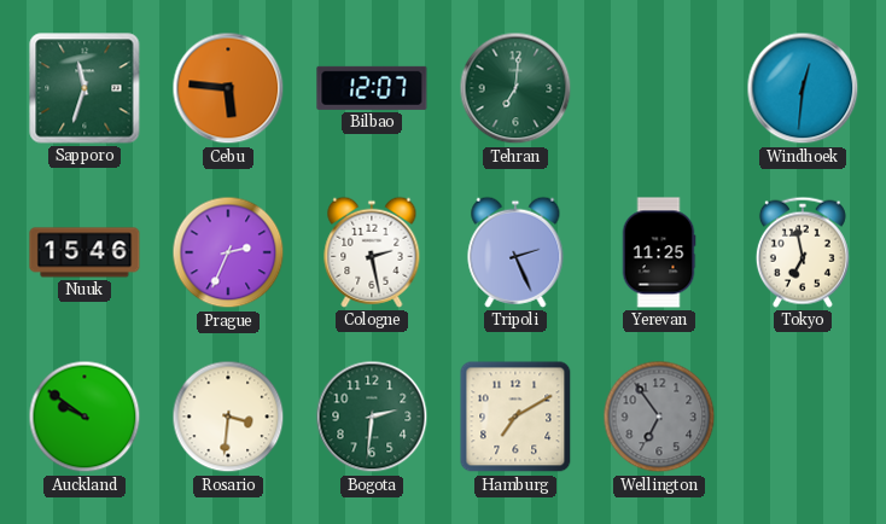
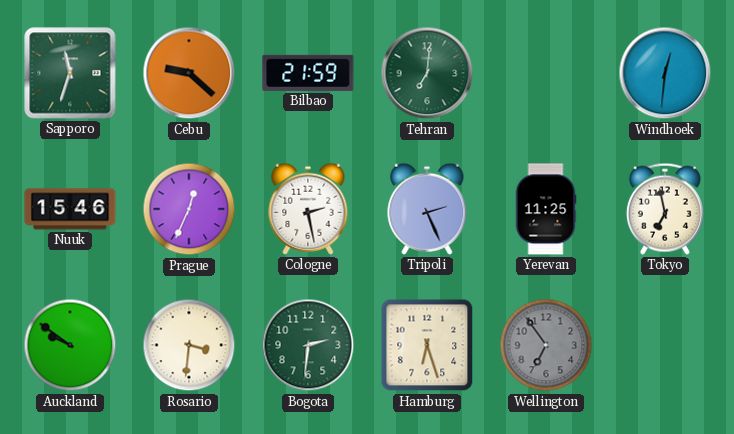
Cebu: 5:46 -> 9:22 (189, 73)
Bilbao: 12:07 -> 21:59 (308, 73)
Prague: 2:34 -> 12:34 (189, 209)
Hamburg: 7:10 -> 6:27 (427, 345)
